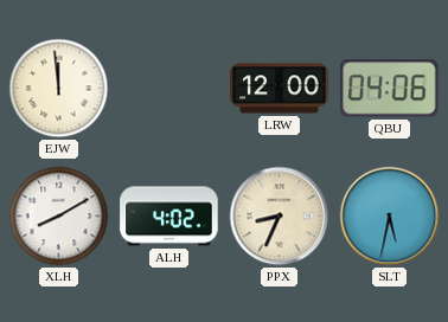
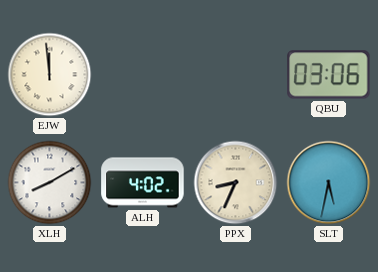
LRW: 12:00 -> none (280, 89)
QBU: 04:06 -> 03:06 (329, 75)
